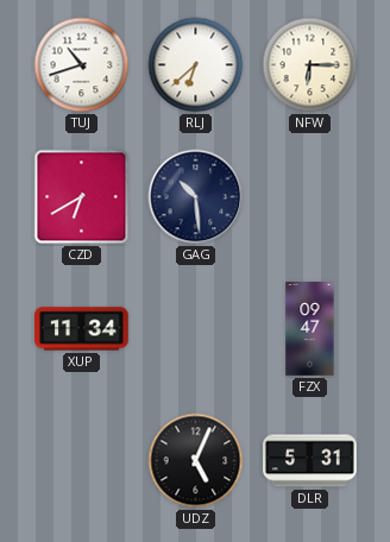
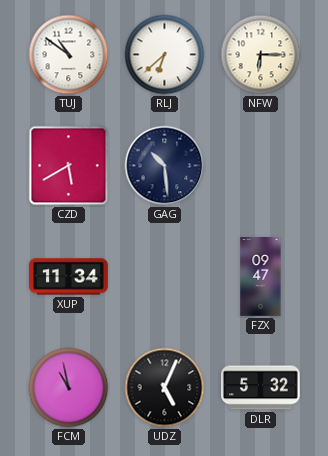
TUJ: 10:42 -> 10:51 (69, 55)
CZD: 6:40 -> 5:40 (69, 166)
FCM: none -> 10:58 (69, 388)
DLR: 5:31 -> 5:32 (261, 388)
